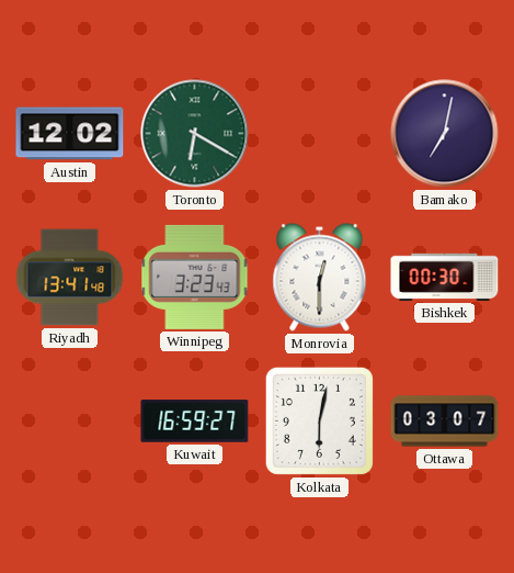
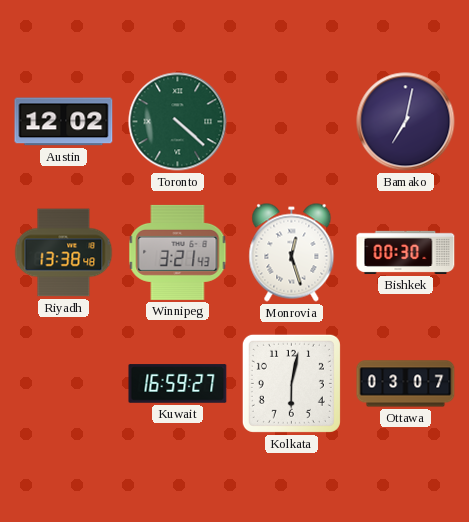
Toronto: 6:20 -> 4:22 (178, 122)
Riyadh: 13:41 -> 13:38 (64, 253)
Winnipeg: 3:23 -> 3:21 (178, 252)
Monrovia: 12:30 -> 12:27 (292, 253)
